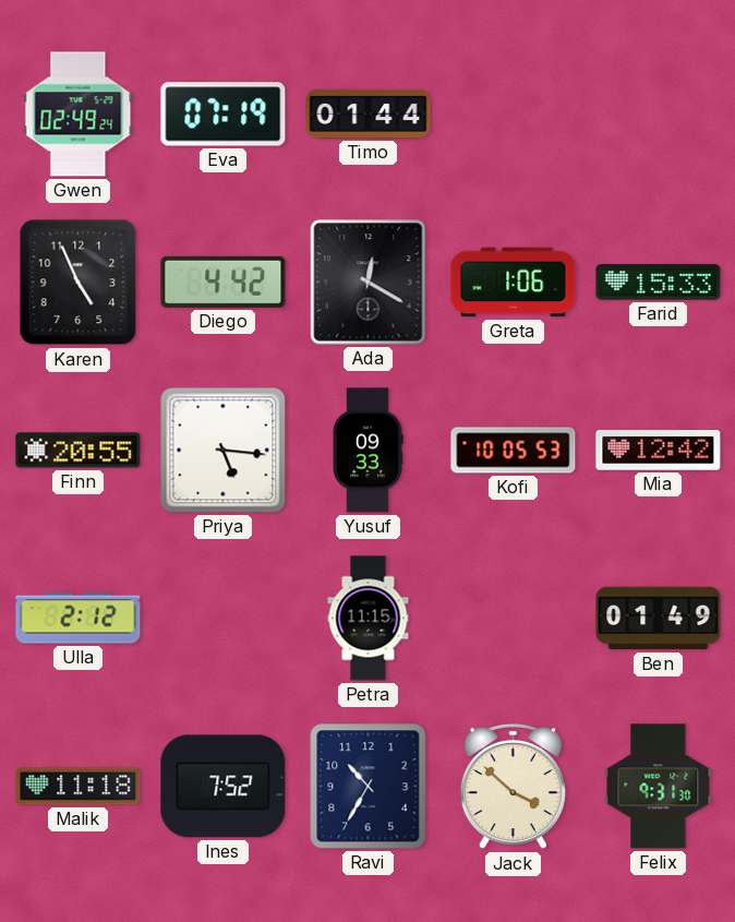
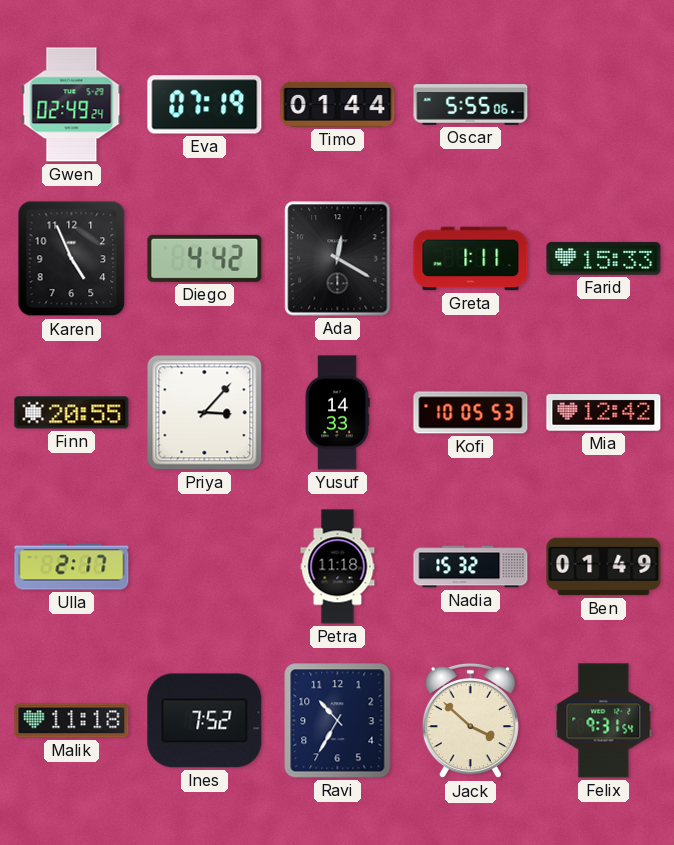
Oscar: none -> 5:55 (471, 105)
Greta: 1:06 -> 1:11 (471, 259)
Priya: 5:16 -> 3:07 (205, 413)
Yusuf: 09:33 -> 14:33 (337, 413)
Ulla: 2:12 -> 2:17 (72, 567)
Petra: 11:15 -> 11:18 (338, 567)
Nadia: none -> 15:32 (471, 567)
Felix: 9:31:30 -> 9:31:54 (604, 721)
